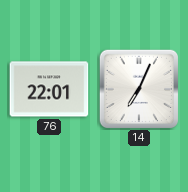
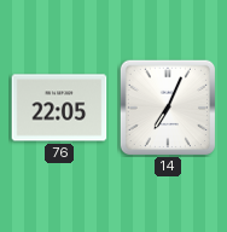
76: 22:01 -> 22:05 (59, 108)
